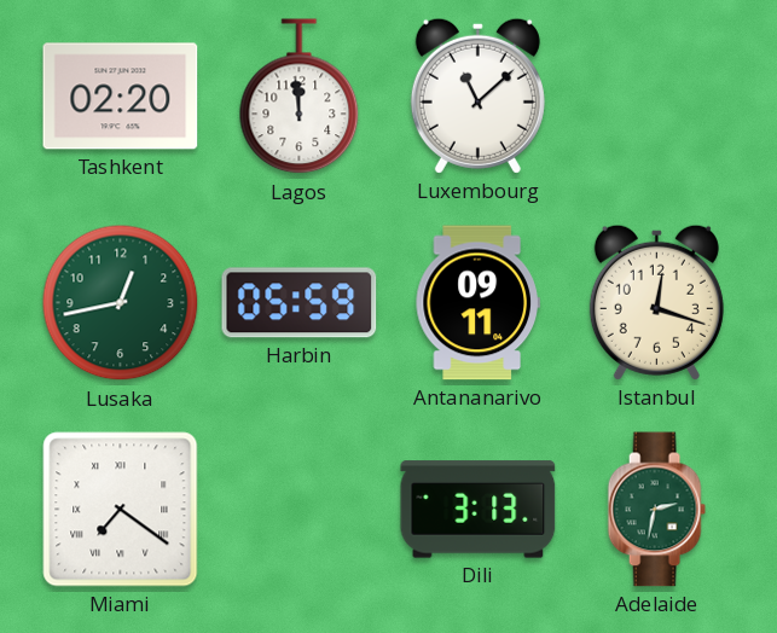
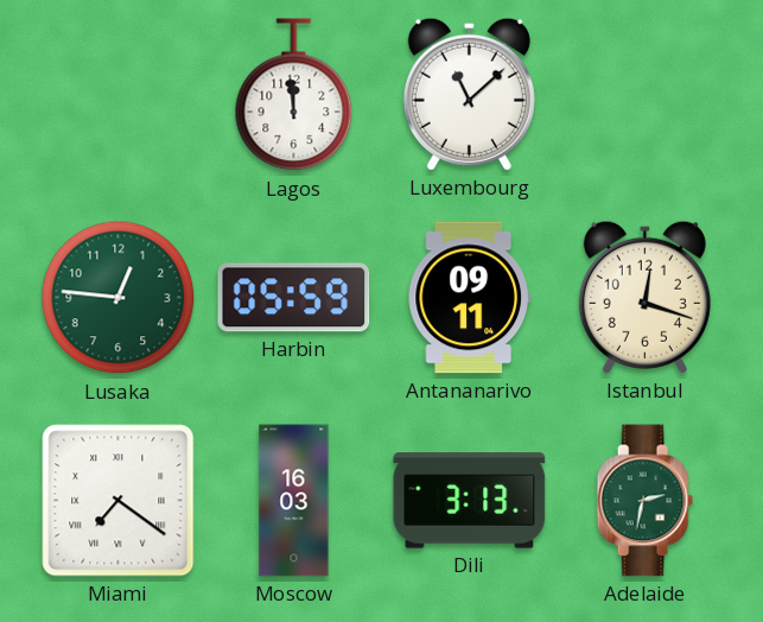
Tashkent: 02:20 -> none (121, 97)
Lusaka: 12:43 -> 12:46 (119, 298)
Moscow: none -> 16:03 (294, 501)
